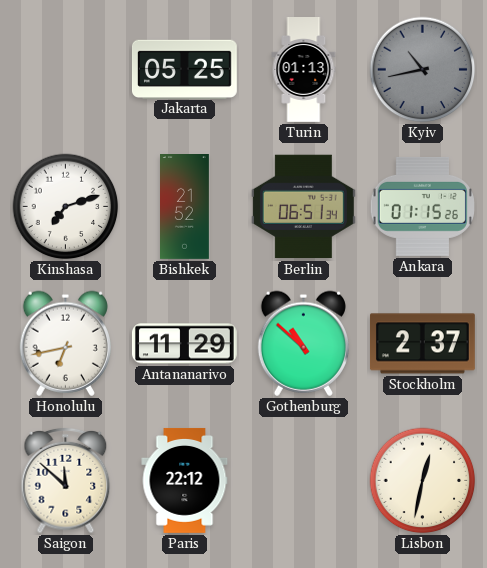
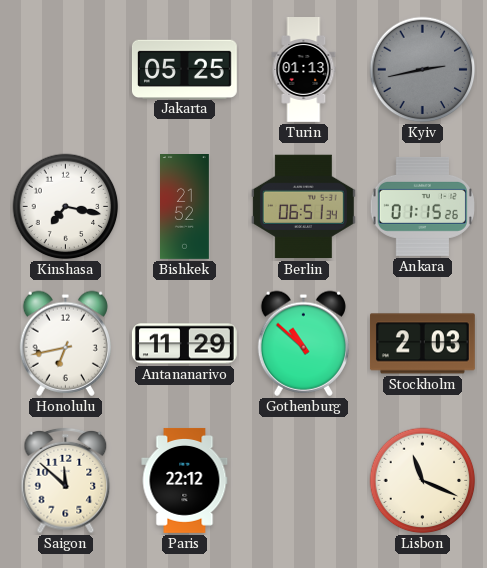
Kyiv: 10:43 -> 2:43 (423, 70)
Kinshasa: 7:12 -> 7:17 (66, 207)
Stockholm: 2:37 -> 2:03 (422, 344)
Lisbon: 12:32 -> 11:19 (423, 481)
